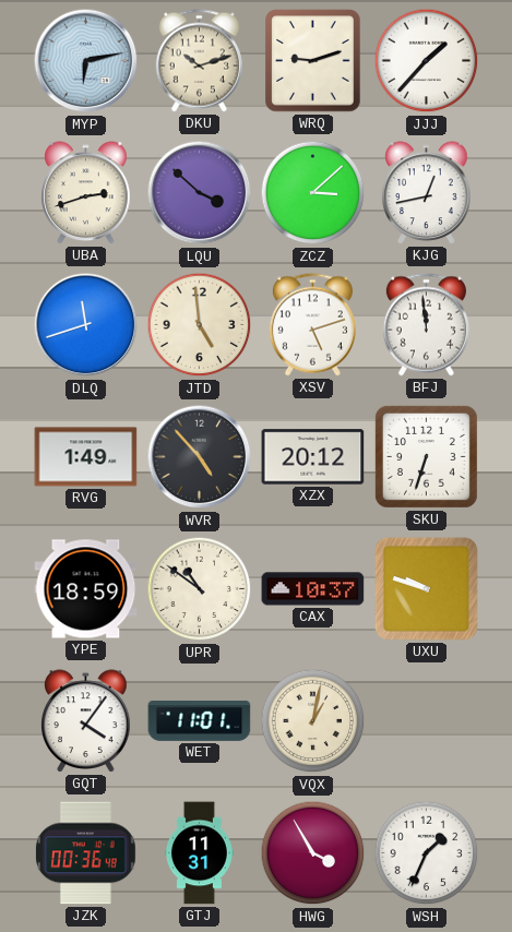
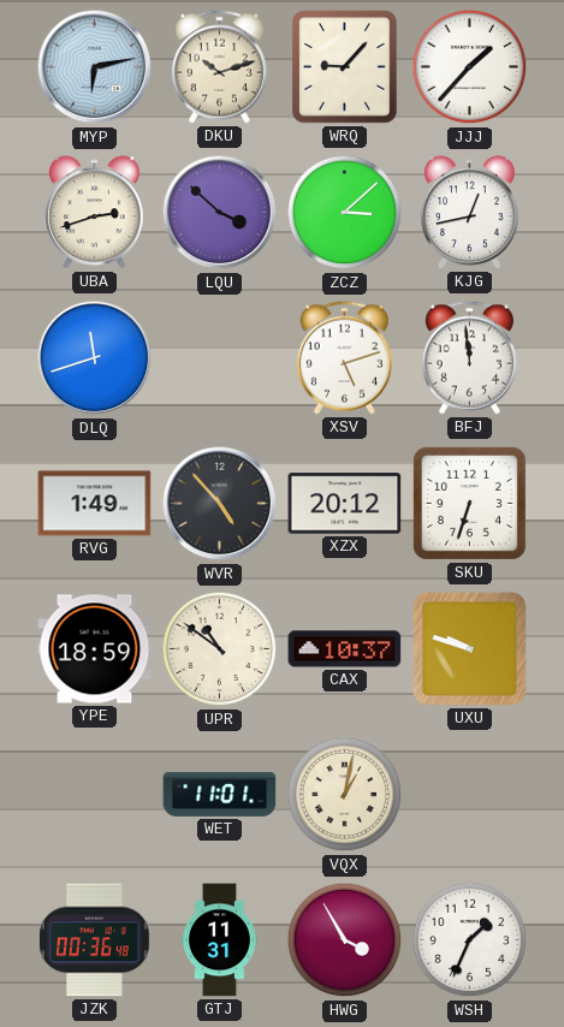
WRQ: 9:12 -> 9:07 (345, 67)
JTD: 4:59 -> none (200, 325)
GQT: 4:06 -> none (86, 721)
